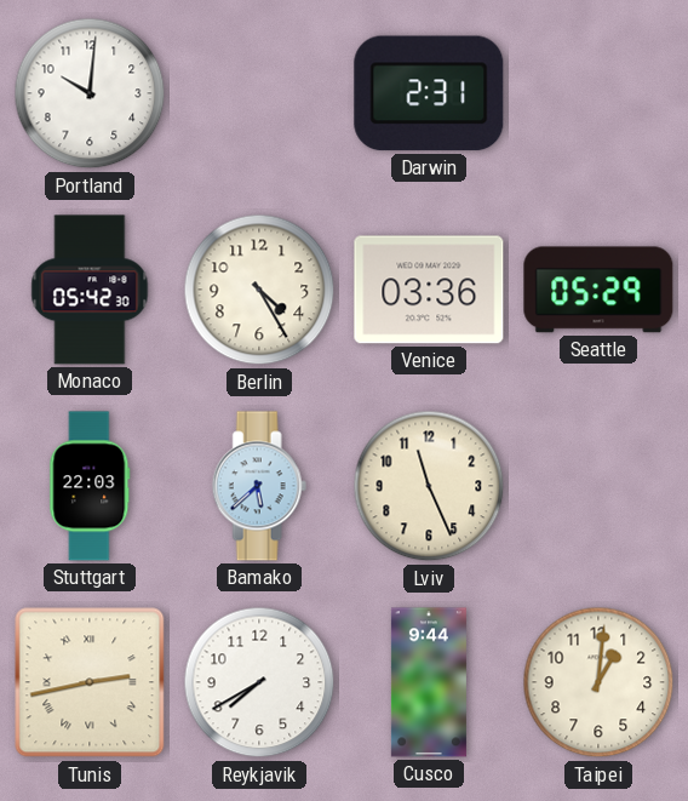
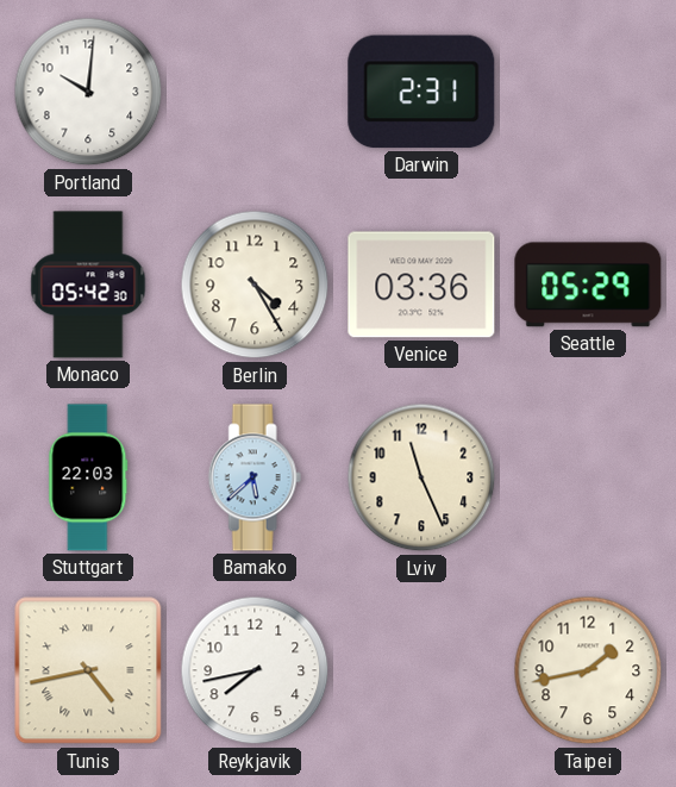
Tunis: 2:43 -> 4:43 (88, 670)
Reykjavik: 7:40 -> 7:43 (255, 670)
Cusco: 9:44 -> none (429, 682)
Taipei: 1:01 -> 1:43 (588, 670)
